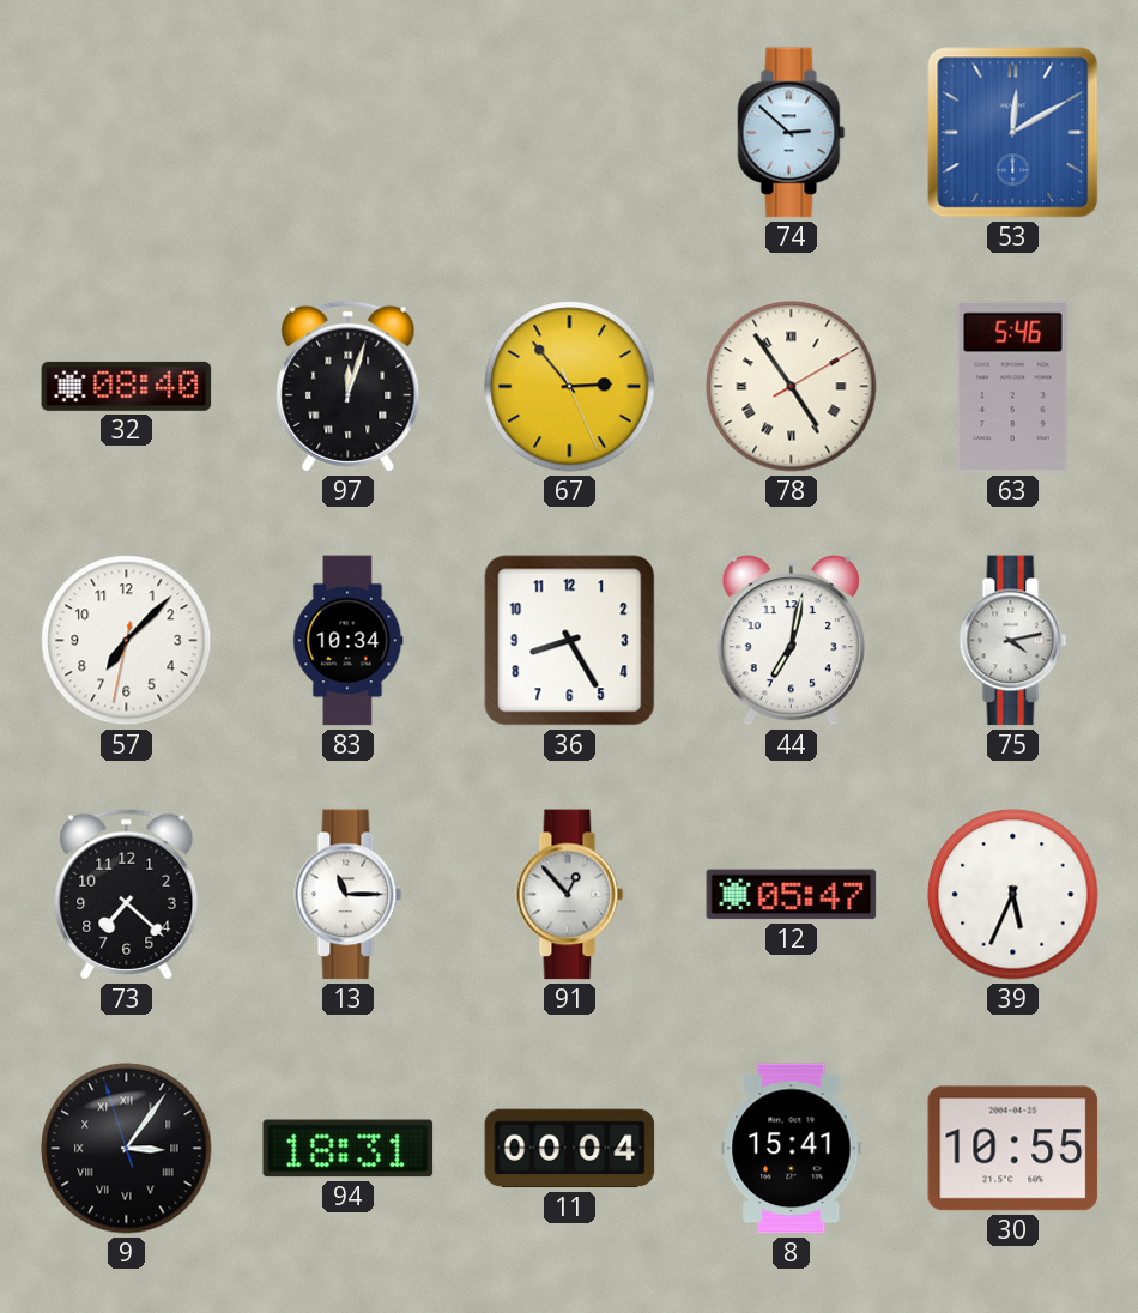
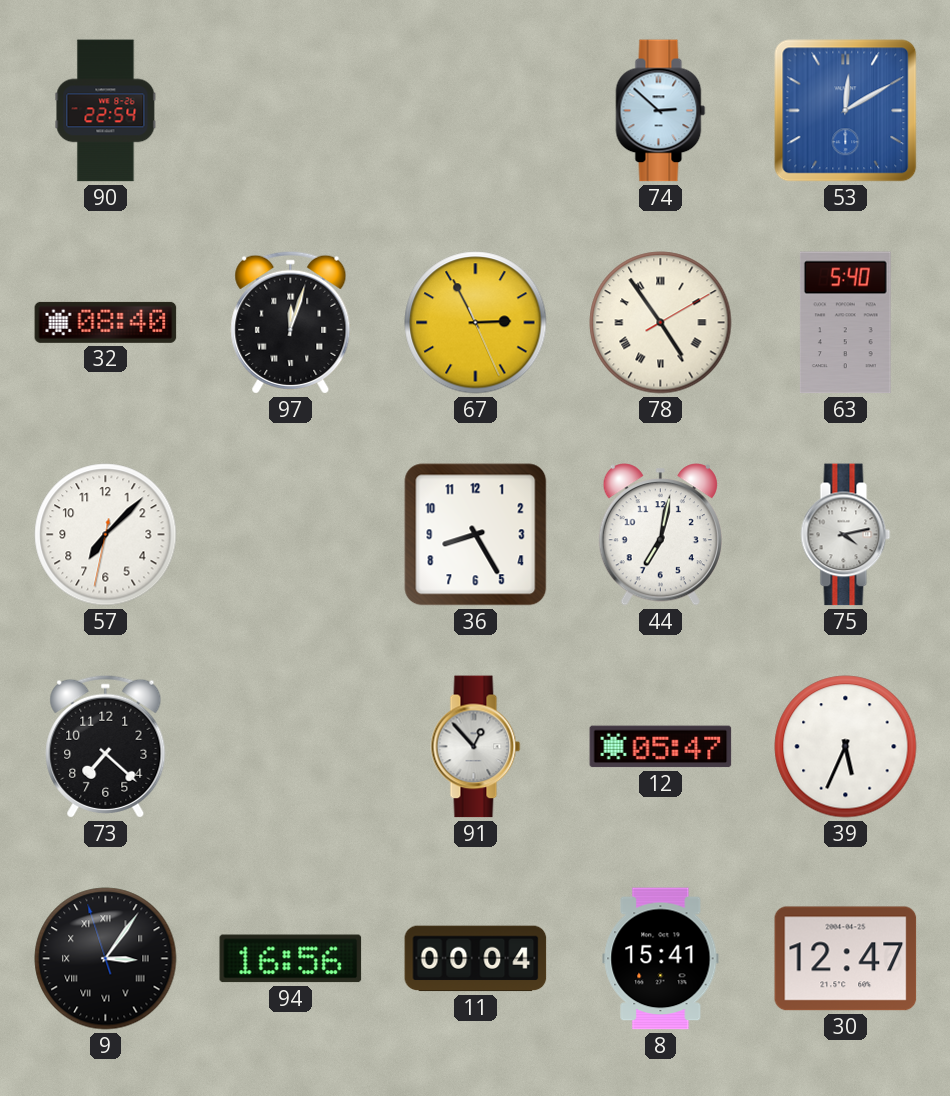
90: none -> 22:54 (106, 111)
67: 2:53 -> 2:55 (476, 323)
63: 5:46 -> 5:40 (845, 323)
83: 10:34 -> none (349, 641)
13: 11:15 -> none (349, 895)
94: 18:31 -> 16:56 (291, 959)
30: 10:55 -> 12:47 (846, 959)
